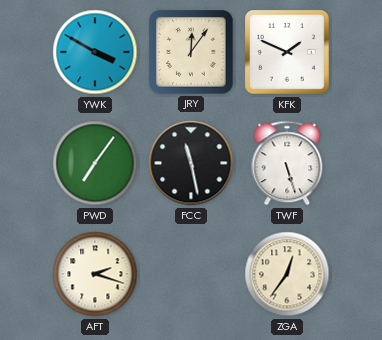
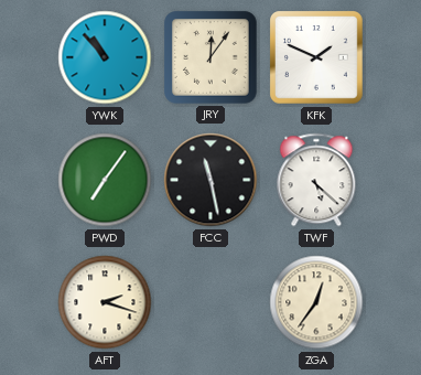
YWK: 3:50 -> 10:53 (105, 57)
TWF: 5:27 -> 5:22 (316, 180)
